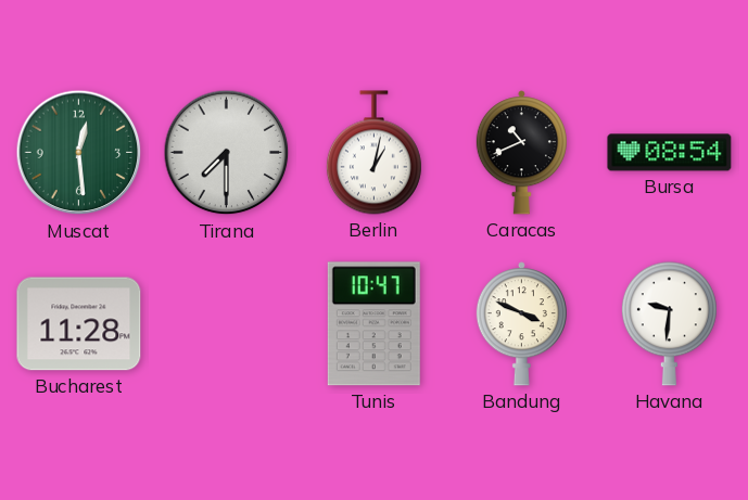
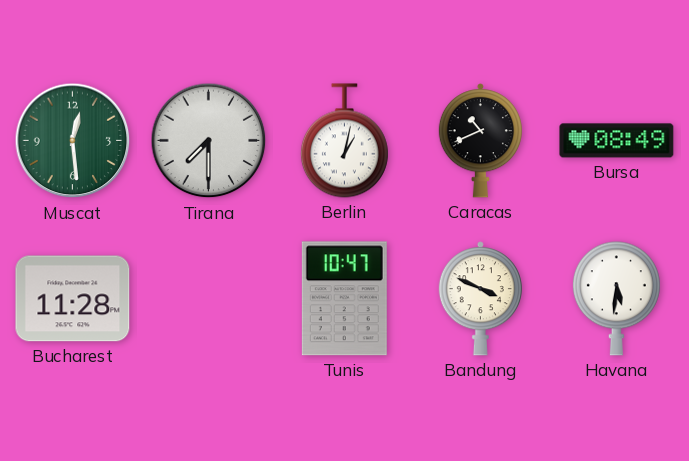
Bursa: 08:54 -> 08:49 (617, 141)
Havana: 9:31 -> 5:31 (616, 299)
